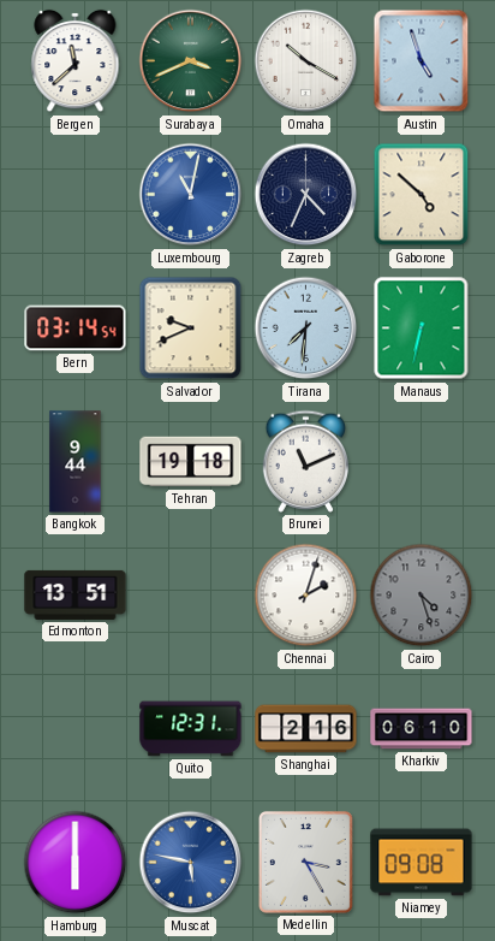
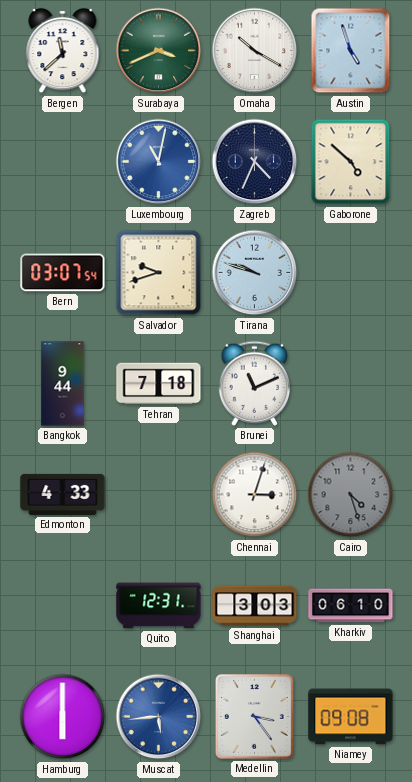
Bern: 03:14 -> 03:07 (63, 273)
Salvador: 9:41 -> 9:42 (159, 273)
Tirana: 7:31 -> 9:48 (255, 273)
Manaus: 6:32 -> none (422, 329)
Tehran: 19:18 -> 7:18 (159, 384)
Edmonton: 13:51 -> 4:33 (63, 494)
Chennai: 2:03 -> 3:03 (255, 495)
Shanghai: 2:16 -> 3:03 (255, 606)
Muscat: 5:47 -> 5:44 (159, 717)
Medellin: 3:25 -> 3:24 (254, 716)
